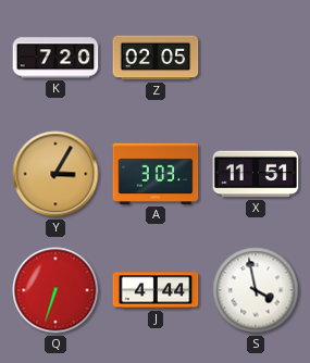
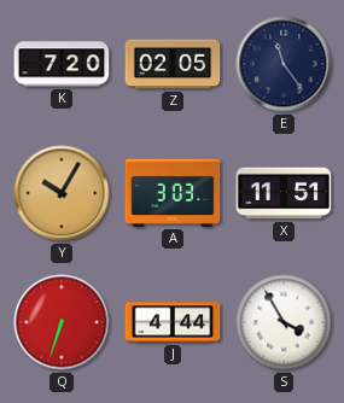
E: none -> 11:24 (284, 64)
Y: 3:05 -> 10:05 (62, 193)
S: 3:58 -> 3:55 (284, 322)
